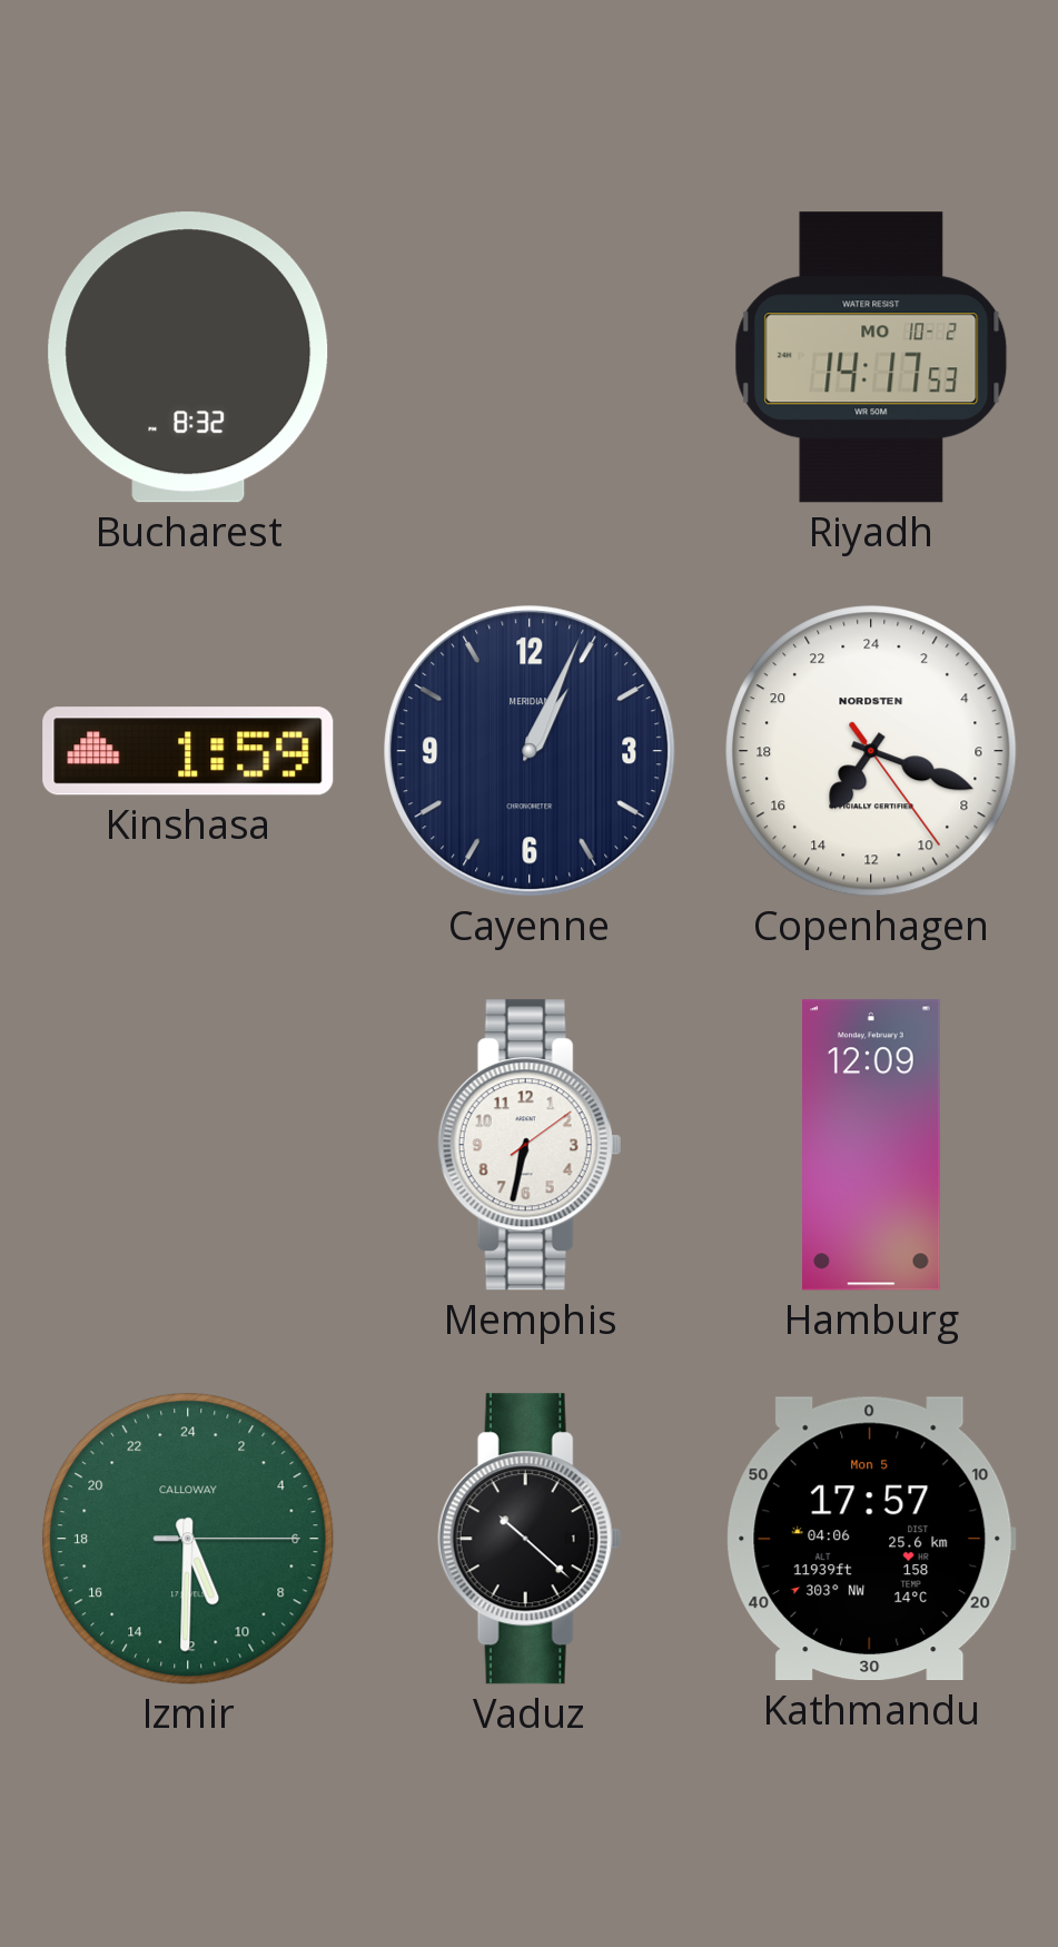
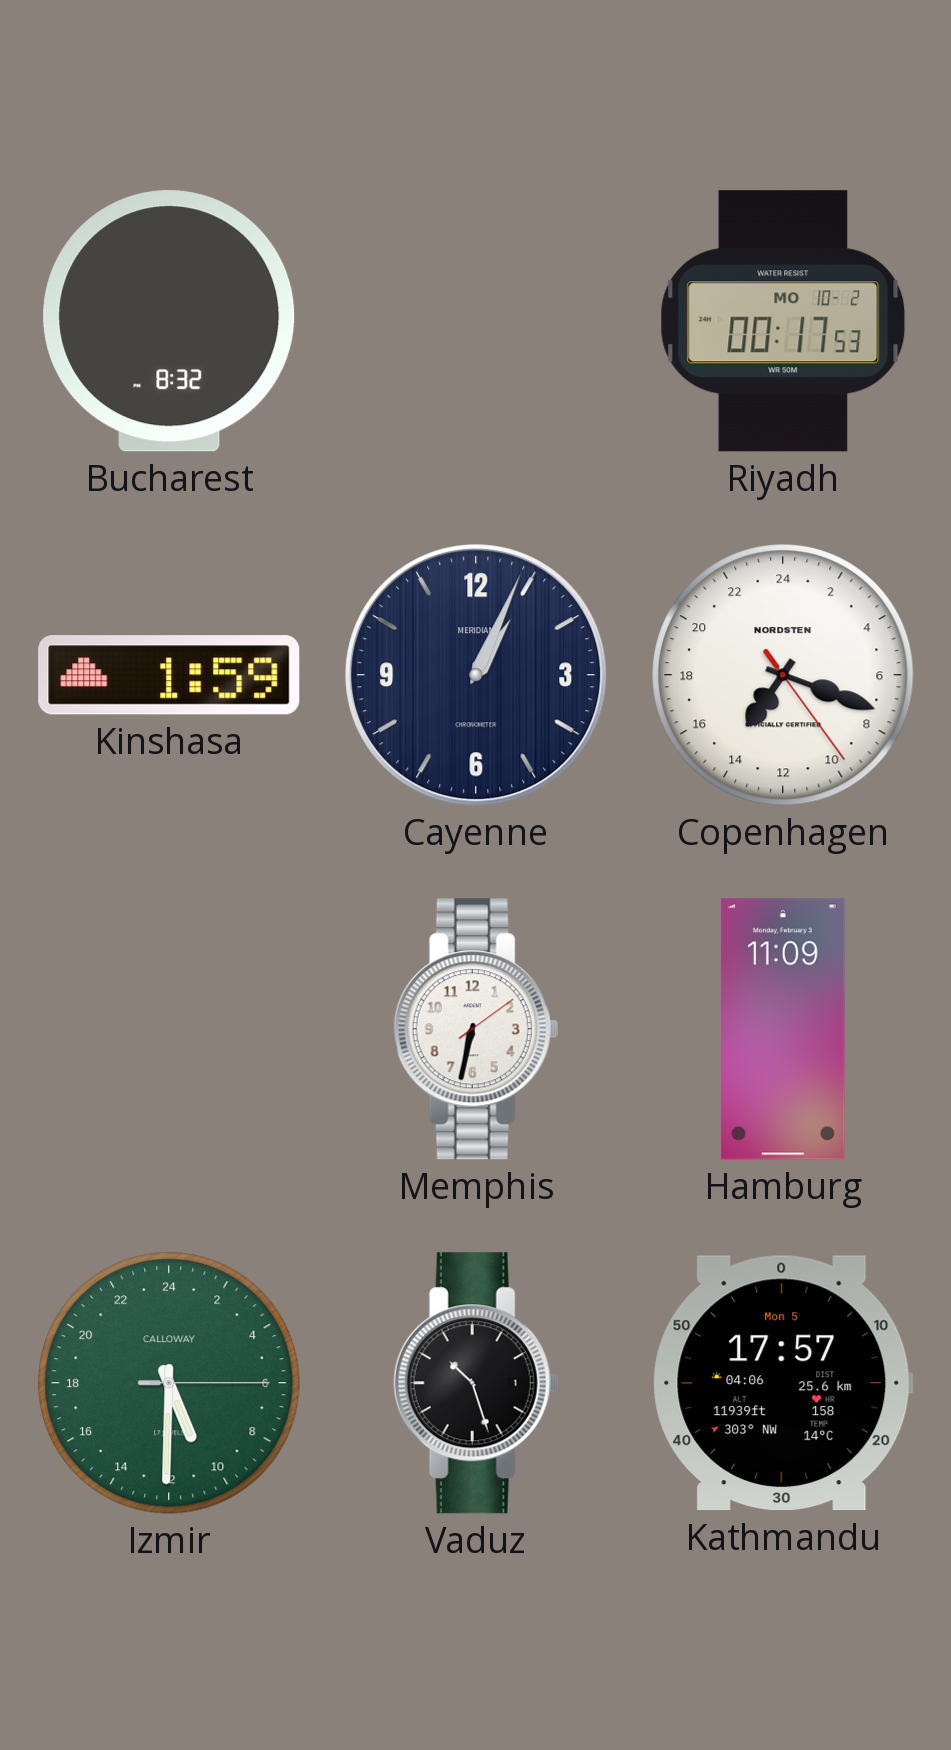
Riyadh: 14:17 -> 00:17 (783, 321)
Hamburg: 12:09 -> 11:09 (783, 1029)
Vaduz: 10:22 -> 10:27 (476, 1383)
